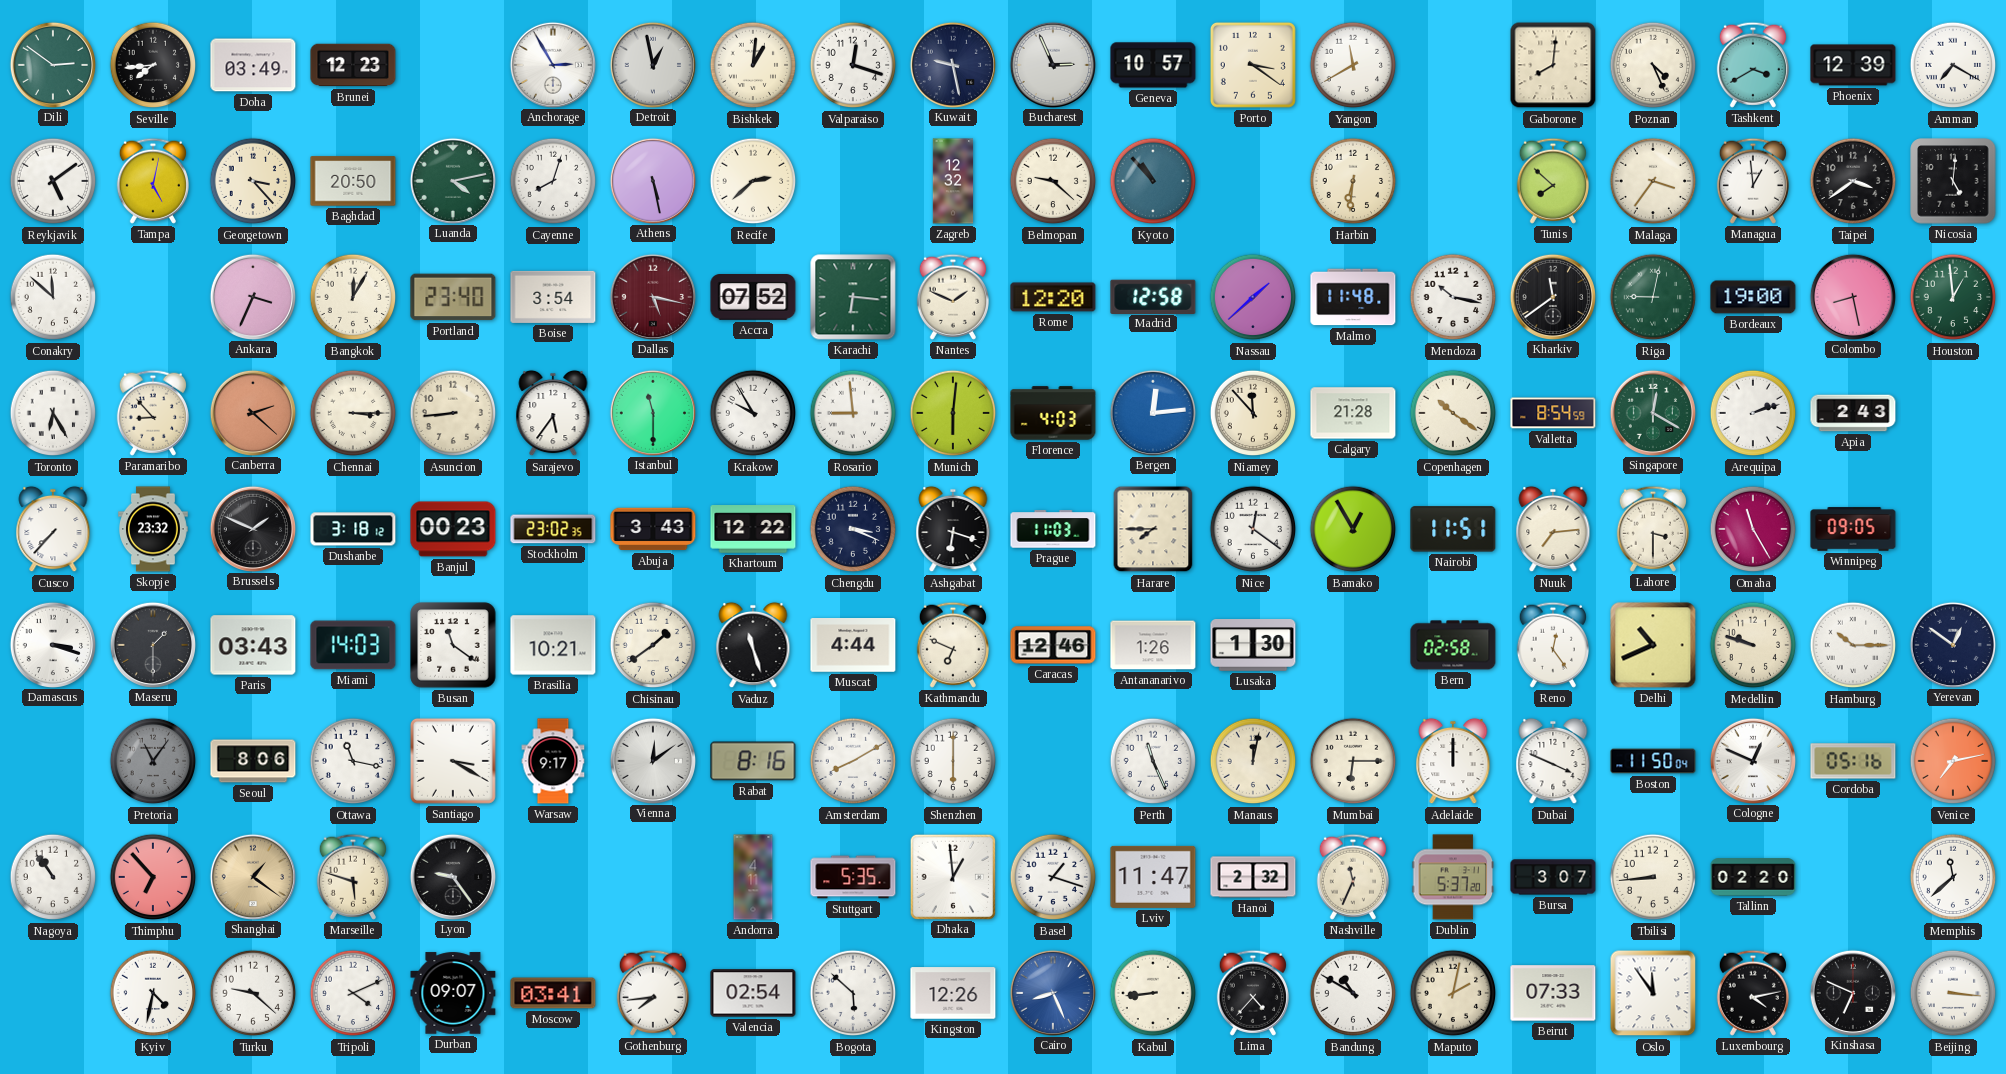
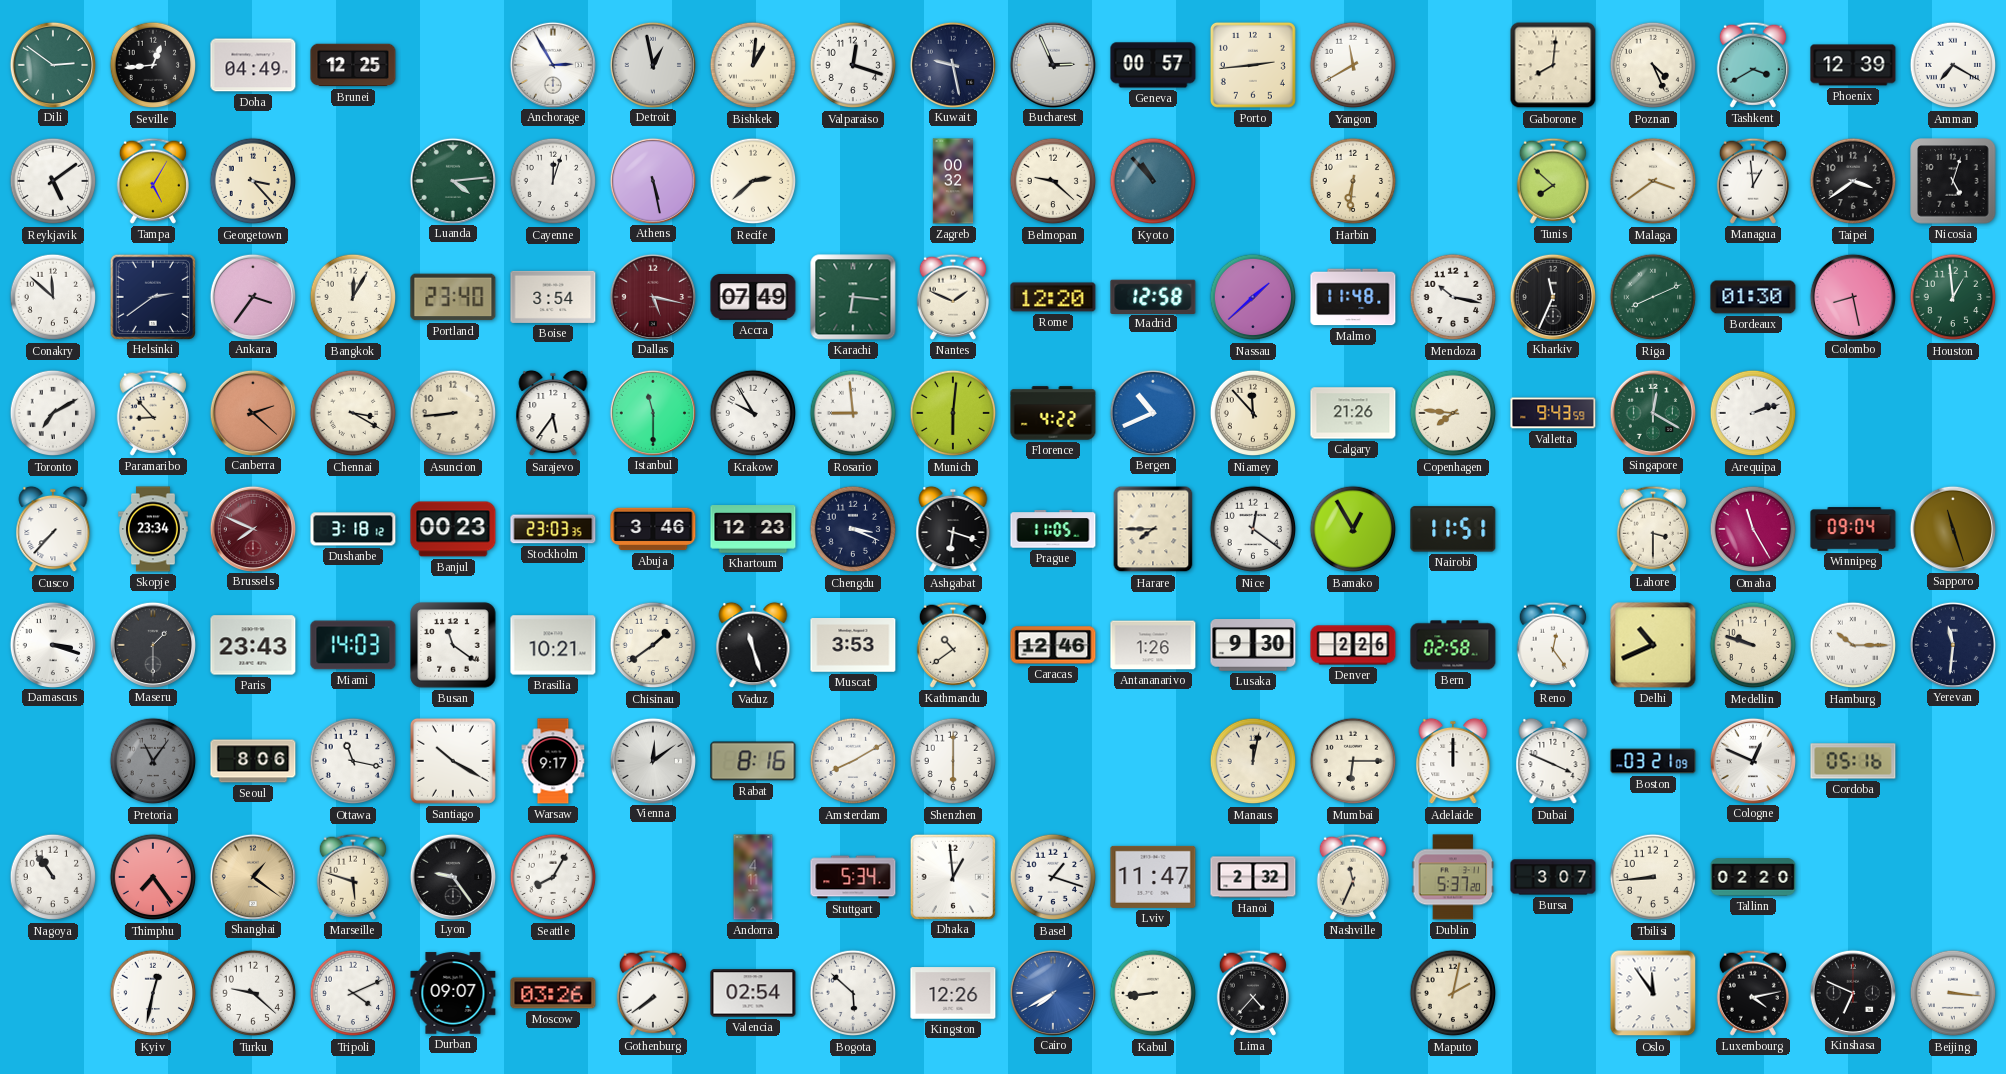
Seville: 7:44 -> 12:44 (153, 65)
Doha: 03:49 -> 04:49 (253, 65)
Brunei: 12:23 -> 12:25 (353, 65)
Geneva: 10:57 -> 00:57 (1153, 65)
Porto: 3:21 -> 2:44 (1253, 65)
Tampa: 5:02 -> 5:05 (153, 181)
Baghdad: 20:50 -> none (353, 181)
Luanda: 4:13 -> 4:14 (452, 180)
Cayenne: 8:03 -> 12:03 (553, 181)
Zagreb: 12:32 -> 00:32 (953, 181)
Malaga: 3:36 -> 3:39 (1653, 181)
Nicosia: 5:01 -> 5:03 (1953, 181)
Helsinki: none -> 2:39 (152, 296)
Ankara: 3:34 -> 3:36 (252, 296)
Accra: 07:52 -> 07:49 (753, 298)
Kharkiv: 11:39 -> 11:34 (1552, 296)
Riga: 9:02 -> 8:11 (1653, 297)
Bordeaux: 19:00 -> 01:30 (1753, 297)
Toronto: 6:25 -> 7:10 (53, 413)
Chennai: 3:15 -> 3:20 (353, 413)
Florence: 4:03 -> 4:22 (1053, 413)
Bergen: 12:14 -> 10:41 (1152, 412)
Calgary: 21:28 -> 21:26 (1353, 413)
Copenhagen: 10:21 -> 7:46 (1453, 413)
Valletta: 8:54 -> 9:43 (1553, 413)
Apia: 2:43 -> none (1853, 413)
Skopje: 23:32 -> 23:34 (154, 529)
Brussels: 1:49 -> 7:49 (252, 528)
Brussels dial: black -> burgundy (252, 528)
Stockholm: 23:02 -> 23:03 (553, 529)
Abuja: 3:43 -> 3:46 (653, 529)
Khartoum: 12:22 -> 12:23 (753, 529)
Prague: 11:03 -> 11:05 (1053, 529)
Nuuk: 7:14 -> none (1553, 529)
Winnipeg: 09:05 -> 09:04 (1853, 529)
Sapporo: none -> 11:27 (1952, 528)
Paris: 03:43 -> 23:43 (253, 645)
Muscat: 4:44 -> 3:53 (853, 645)
Kathmandu: 6:49 -> 10:39 (953, 645)
Lusaka: 1:30 -> 9:30 (1253, 645)
Denver: none -> 2:26 (1353, 645)
Yerevan: 12:51 -> 11:31 (1952, 644)
Santiago: 3:20 -> 10:20 (453, 761)
Perth: 11:26 -> none (1153, 761)
Boston: 11:50 -> 03:21 (1653, 761)
Venice: 7:13 -> none (1953, 761)
Thimphu: 6:53 -> 7:24 (153, 877)
Seattle: none -> 8:05 (553, 877)
Stuttgart: 5:35 -> 5:34 (853, 877)
Memphis: 11:38 -> none (1953, 877)
Kyiv: 4:32 -> 12:32 (153, 993)
Moscow: 03:41 -> 03:26 (553, 993)
Gothenburg: 7:44 -> 7:39 (653, 993)
Cairo: 8:26 -> 7:40 (1052, 992)
Bandung: 10:50 -> none (1353, 993)
Beirut: 07:33 -> none (1553, 993)
